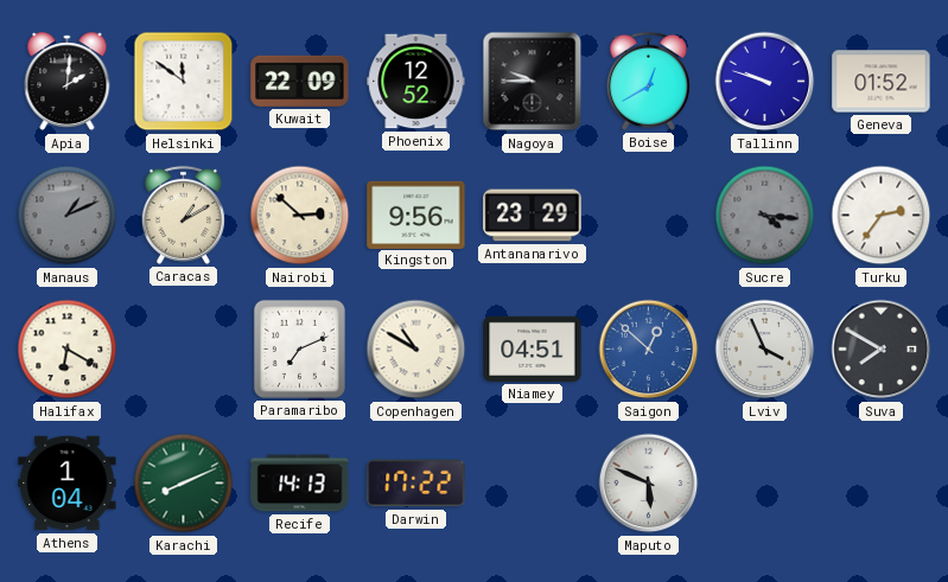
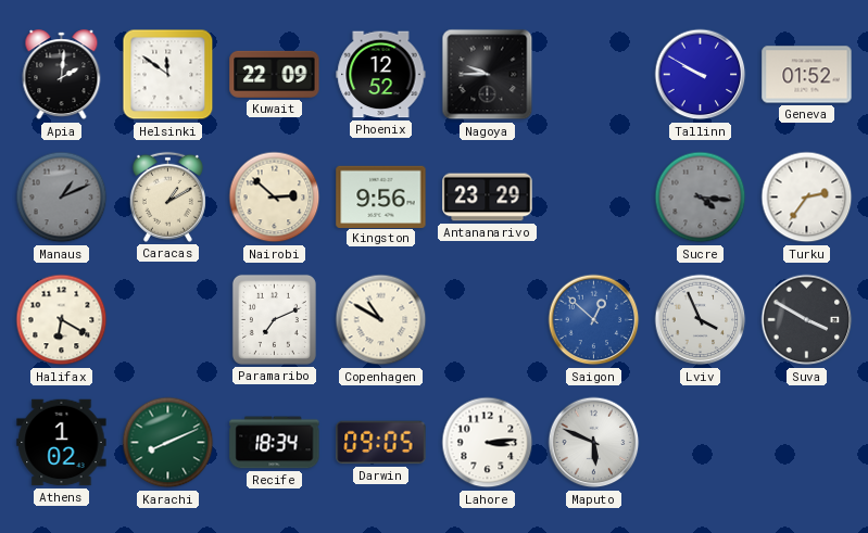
Boise: 12:40 -> none (648, 81)
Tallinn: 9:48 -> 9:50 (701, 75)
Niamey: 04:51 -> none (533, 348)
Suva: 7:50 -> 3:50 (807, 320)
Athens: 1:04 -> 1:02 (62, 443)
Recife: 14:13 -> 18:34 (275, 443)
Darwin: 17:22 -> 09:05 (381, 443)
Lahore: none -> 3:14 (488, 443)
